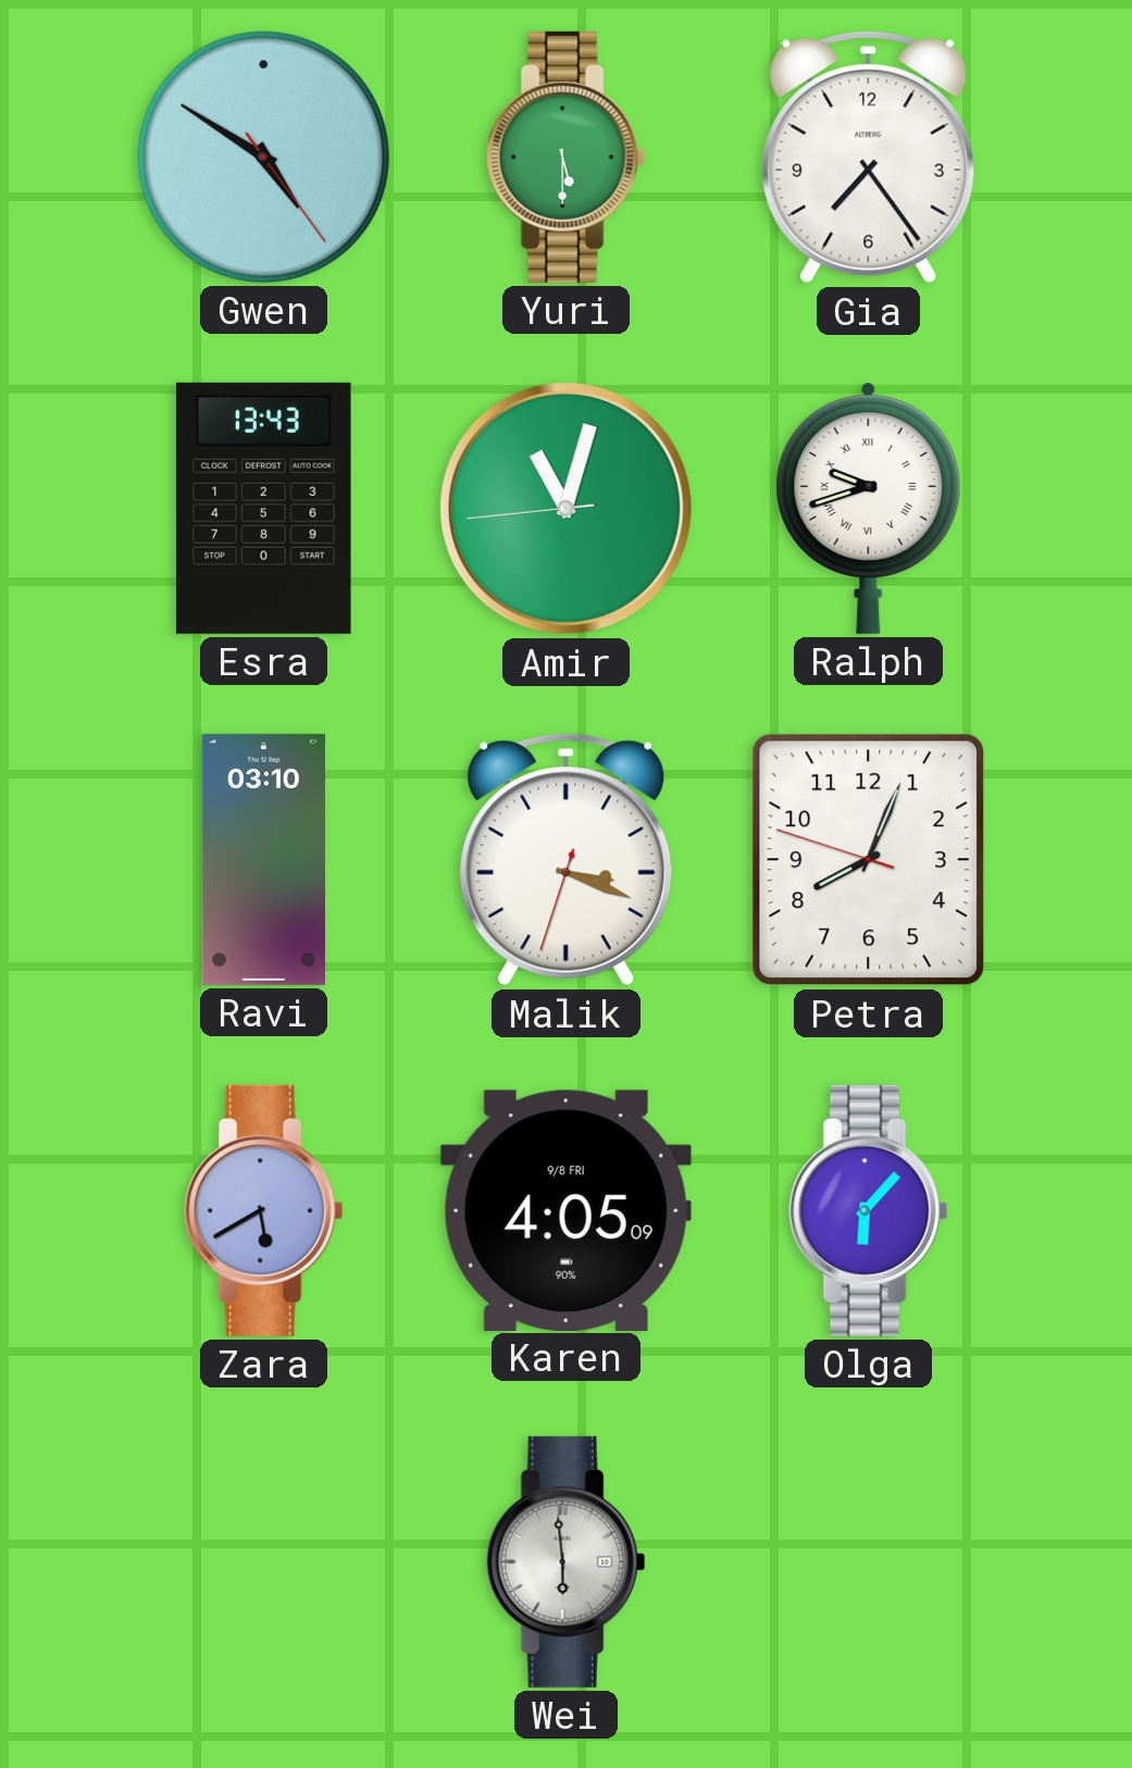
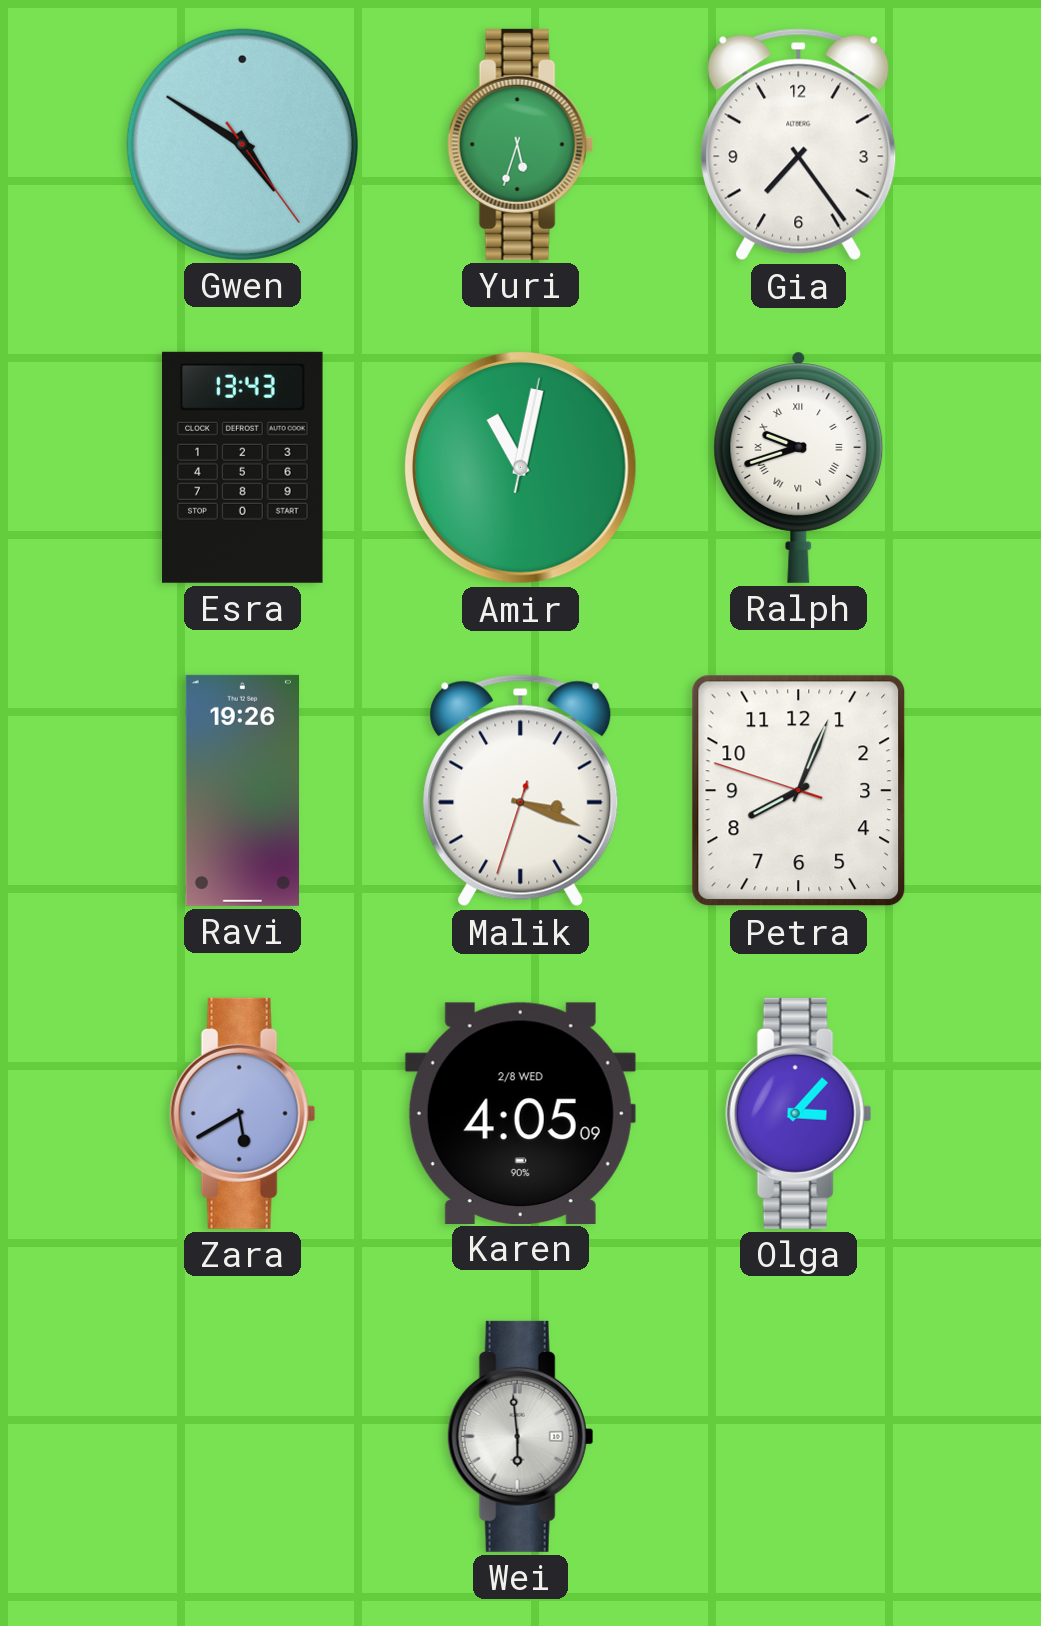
Yuri: 5:30 -> 5:33 (521, 144)
Amir: 11:02:44 -> 11:02:02 (520, 467)
Ravi: 03:10 -> 19:26 (242, 790)
Karen date: 9/8 FRI -> 2/8 WED (520, 1113)
Olga: 6:07 -> 3:07 (799, 1113)
